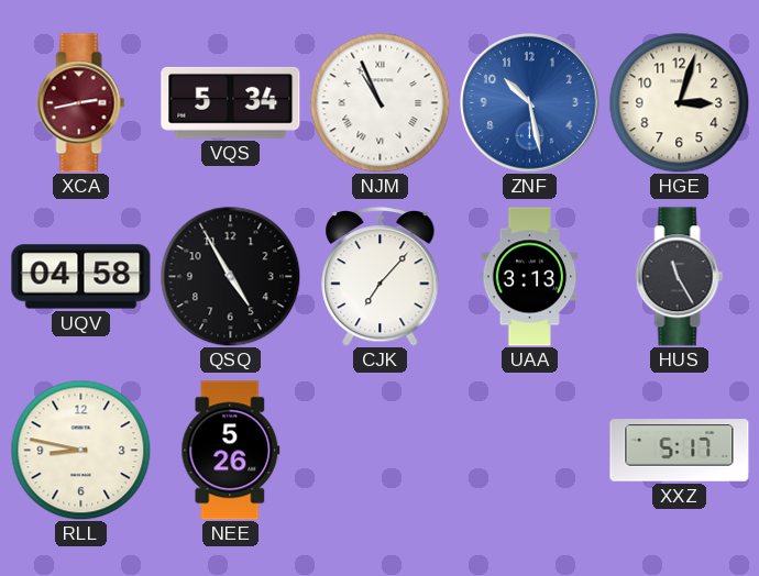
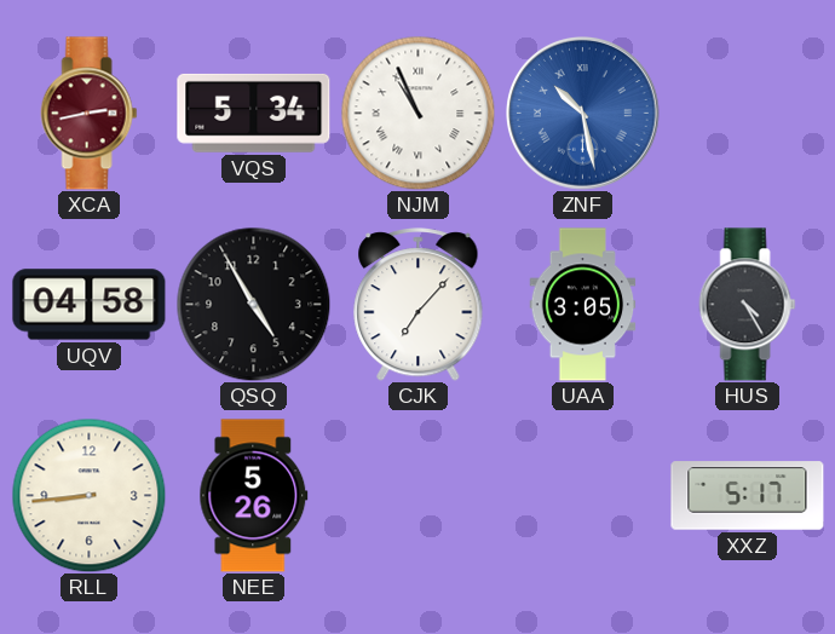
ZNF numerals: Arabic -> Roman (583, 114)
HGE: 3:03 -> none (679, 102)
UAA: 3:13 -> 3:05 (583, 305)
HUS: 11:25 -> 4:25 (748, 305)
RLL: 8:47 -> 8:44 (88, 495)
